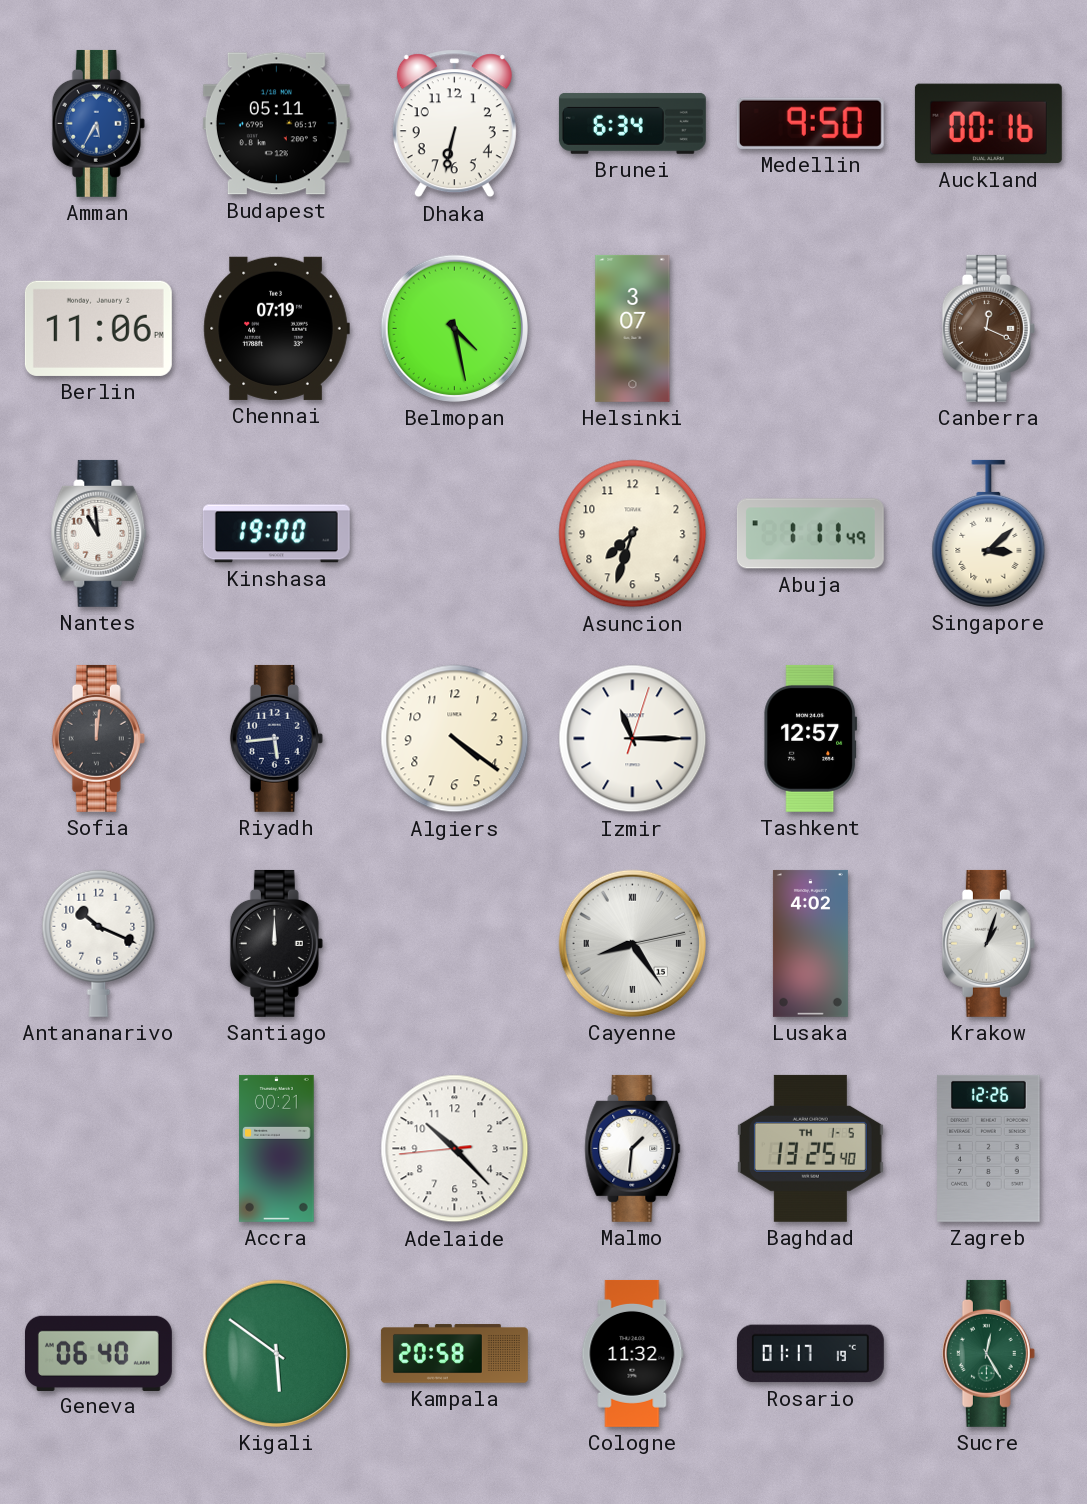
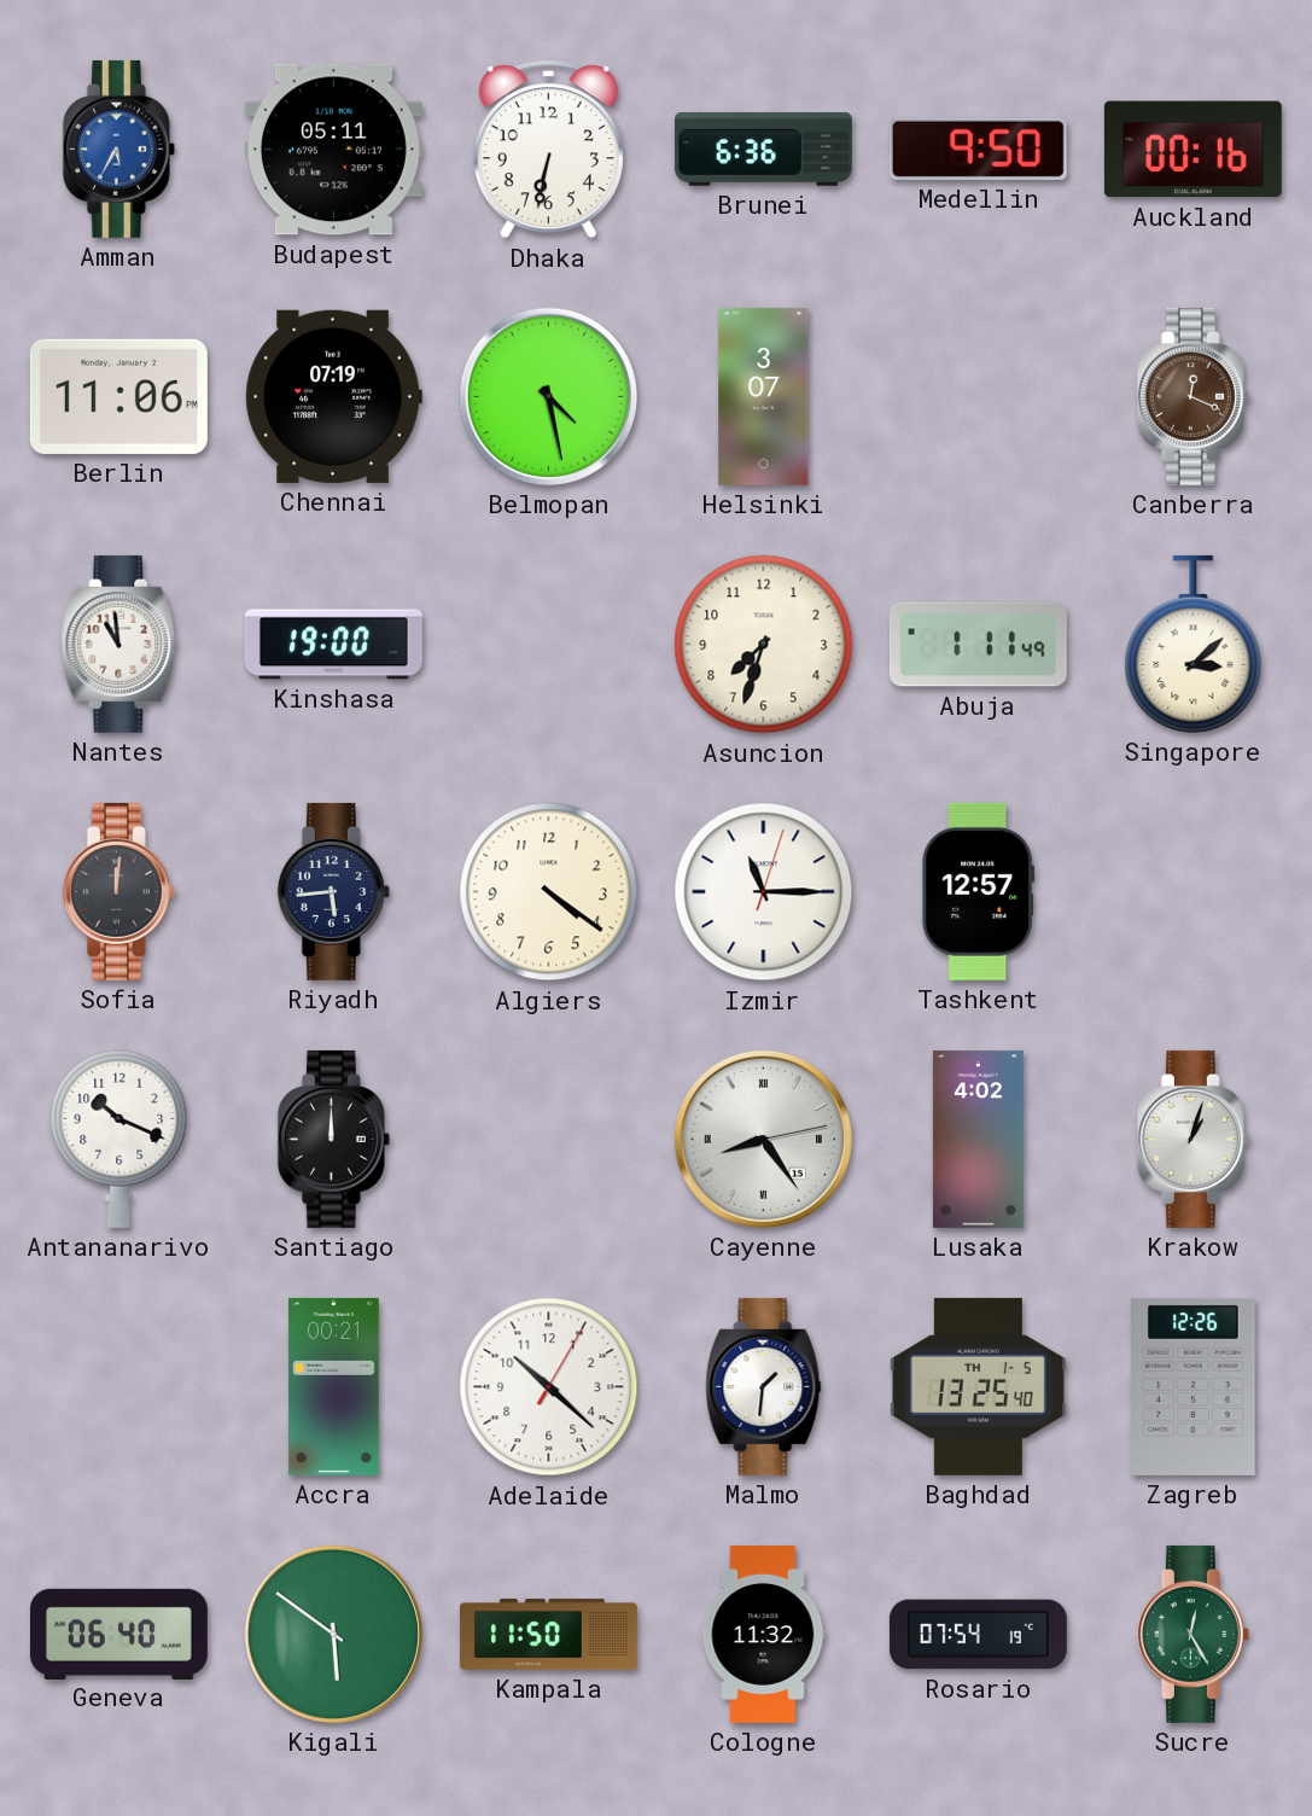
Brunei: 6:34 -> 6:36 (763, 149)
Adelaide: 10:22:44 -> 10:22:05 (549, 1387)
Kampala: 20:58 -> 11:50 (548, 1635)
Rosario: 01:17 -> 07:54 (978, 1635)
